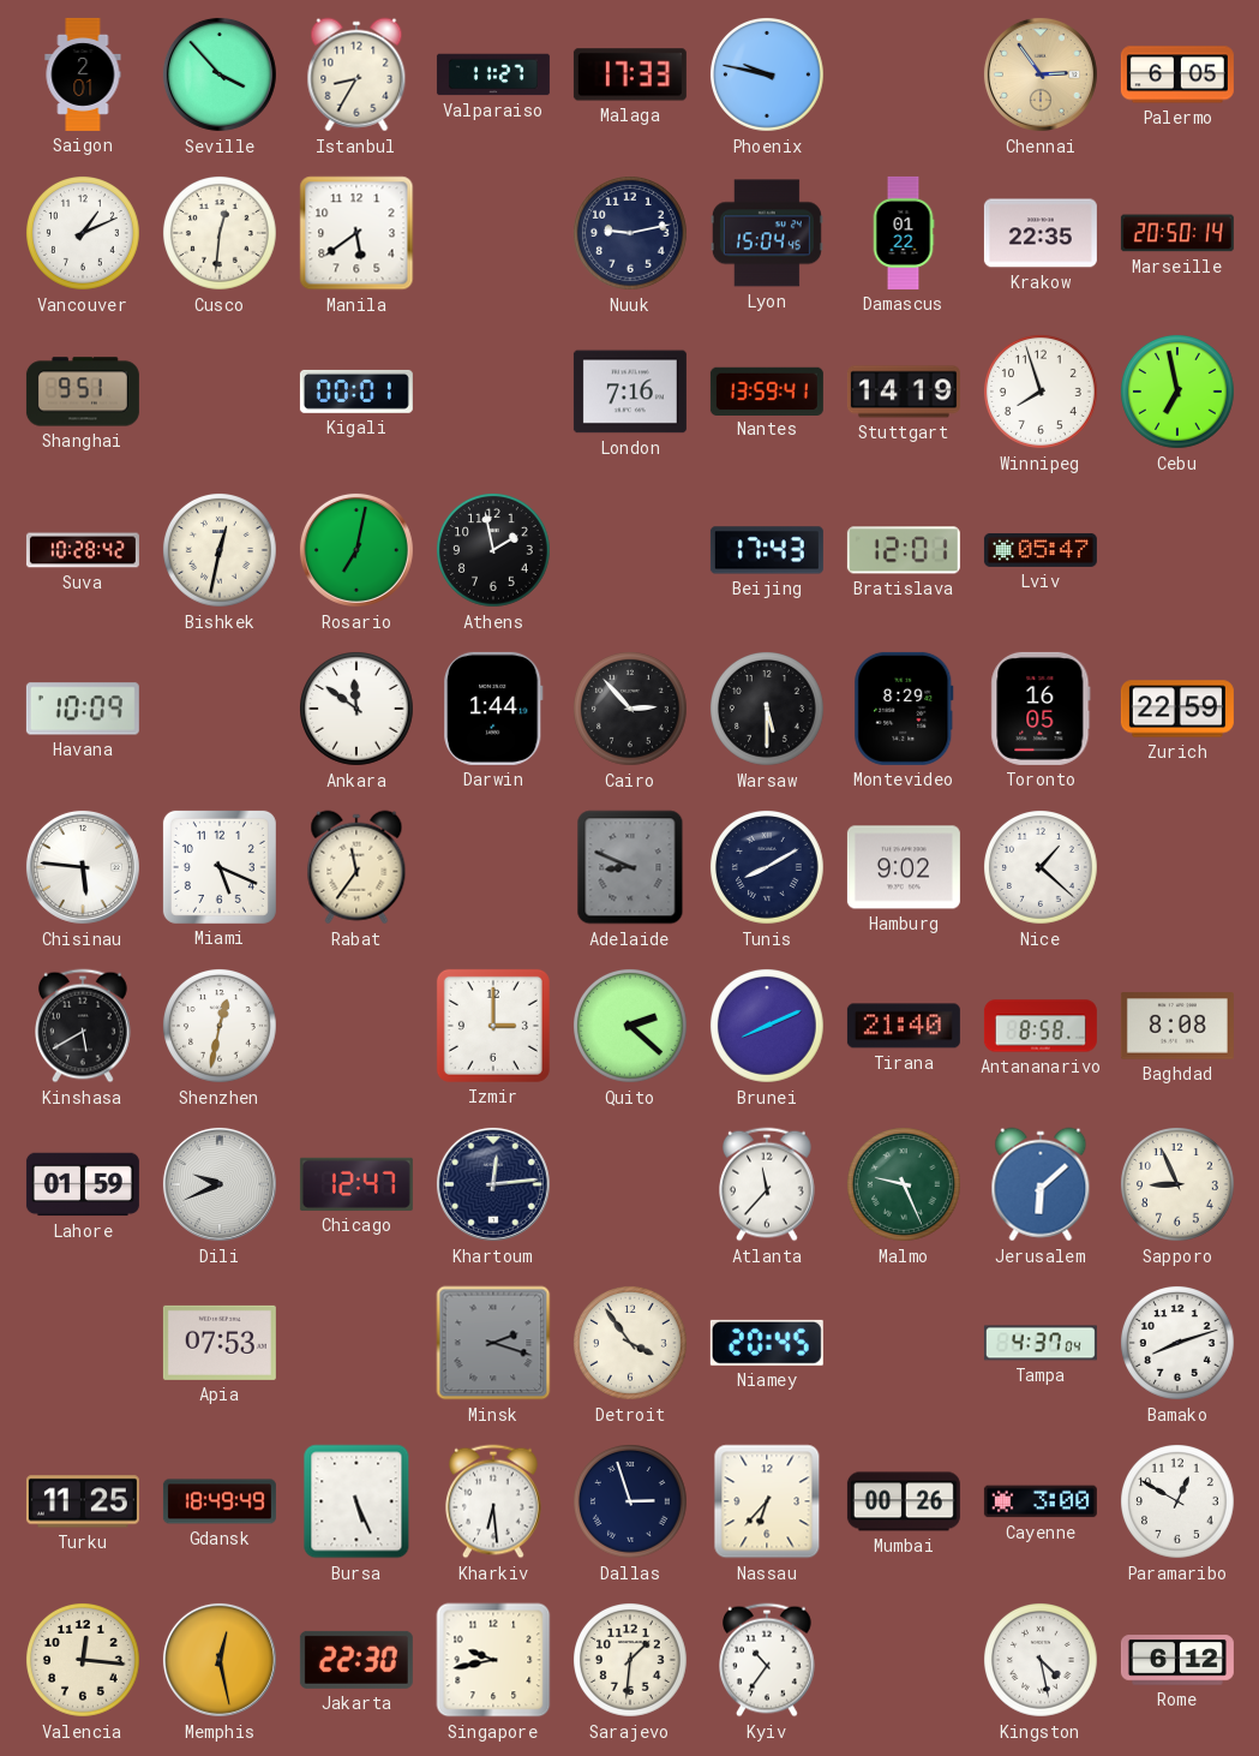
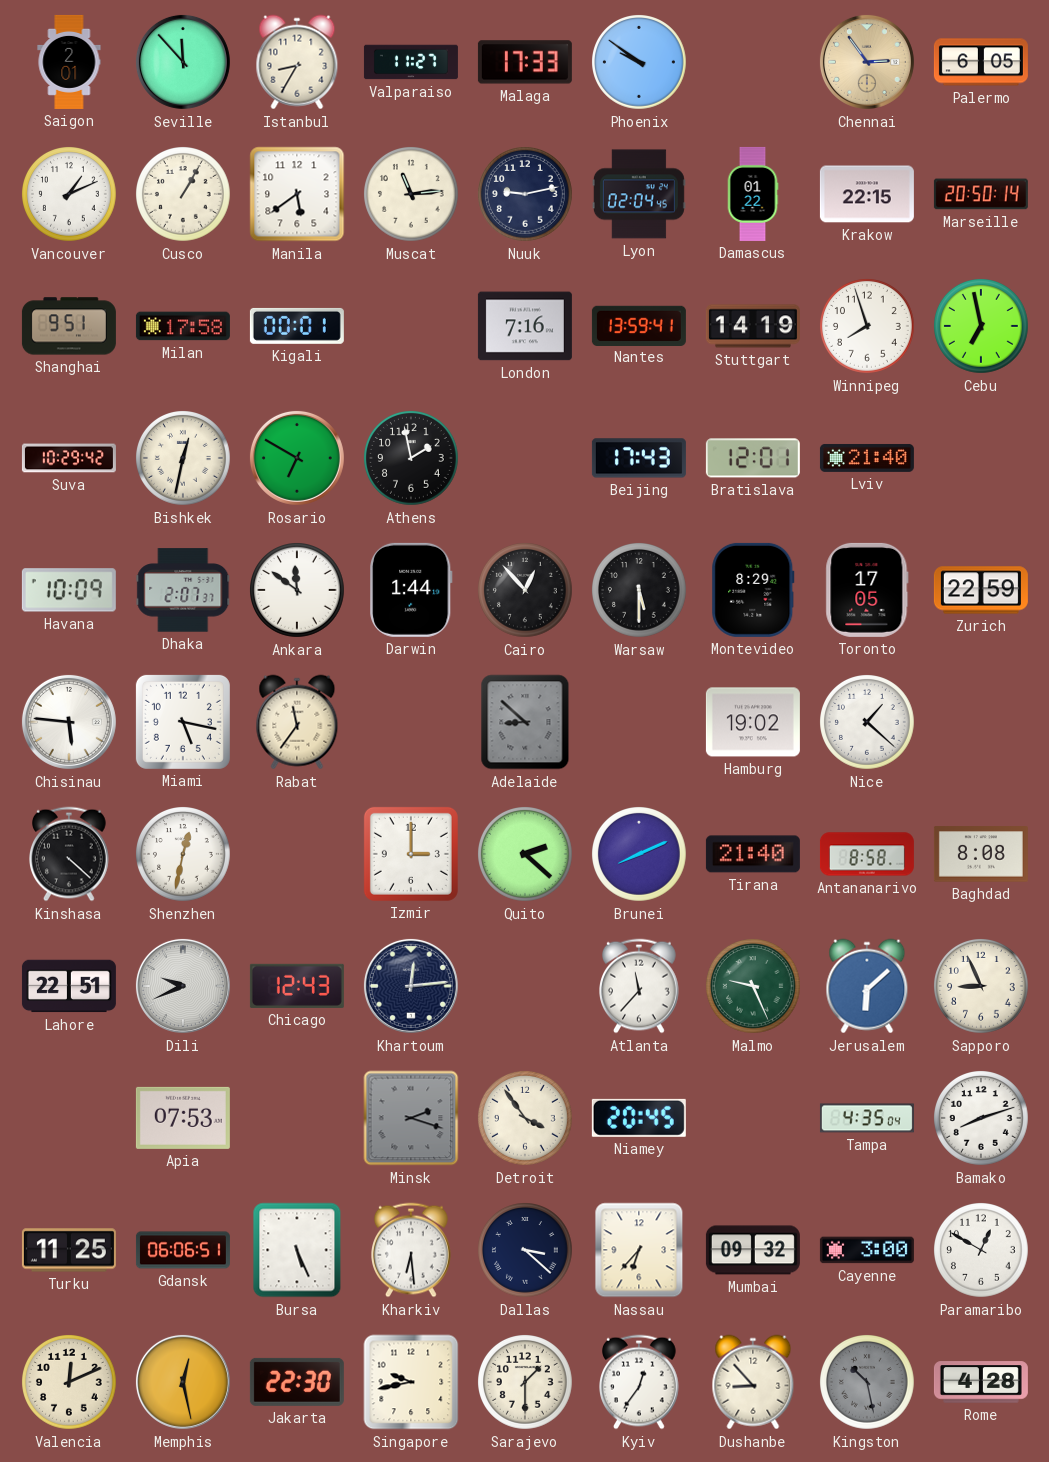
Seville: 3:53 -> 11:53 (183, 62)
Phoenix: 9:47 -> 9:51 (640, 63)
Cusco: 12:31 -> 1:05 (184, 195)
Muscat: none -> 11:14 (412, 195)
Lyon: 15:04 -> 02:04 (639, 194)
Krakow: 22:35 -> 22:15 (867, 194)
Milan: none -> 17:58 (183, 326)
Suva: 10:28 -> 10:29 (69, 458)
Rosario: 7:02 -> 6:50 (297, 458)
Lviv: 05:47 -> 21:40 (867, 458)
Dhaka: none -> 2:07 (183, 590)
Cairo: 2:53 -> 12:53 (526, 591)
Toronto: 16:05 -> 17:05 (867, 590)
Miami: 5:19 -> 5:17 (183, 722)
Adelaide: 8:49 -> 8:52 (525, 722)
Tunis: 8:10 -> none (768, 868)
Hamburg: 9:02 -> 19:02 (753, 722)
Kinshasa: 5:40 -> 4:22 (70, 854)
Lahore: 01:59 -> 22:51 (69, 986)
Chicago: 12:47 -> 12:43 (297, 986)
Tampa: 4:37 -> 4:35 (867, 1118)
Gdansk: 18:49 -> 06:06 (183, 1250)
Dallas: 2:57 -> 3:22 (526, 1251)
Mumbai: 00:26 -> 09:32 (753, 1250)
Valencia: 12:16 -> 12:11 (70, 1383)
Sarajevo: 1:31 -> 1:30 (526, 1383)
Kyiv: 10:36 -> 12:36 (640, 1382)
Dushanbe: none -> 8:53 (753, 1382)
Kingston: 4:28 -> 10:28 (868, 1383)
Kingston dial: white -> grey (868, 1383)
Rome: 6:12 -> 4:28 (981, 1382)
